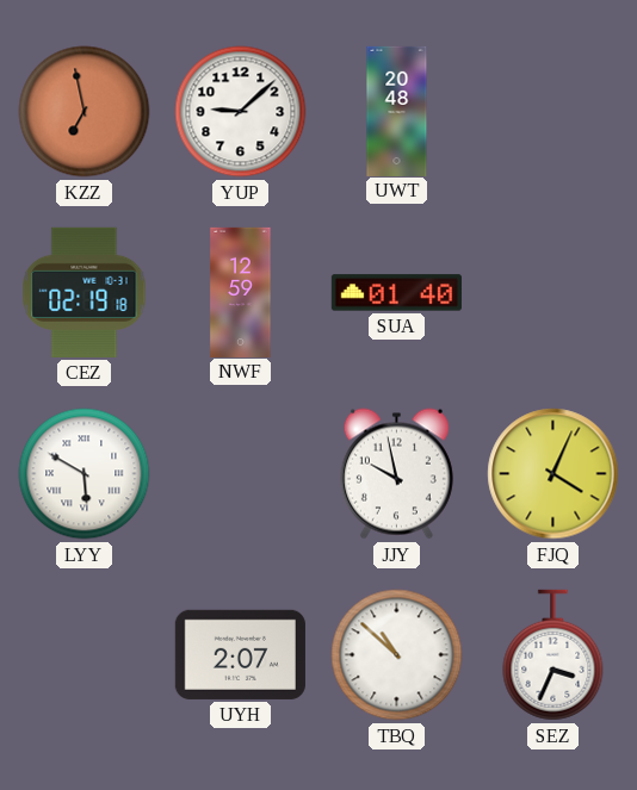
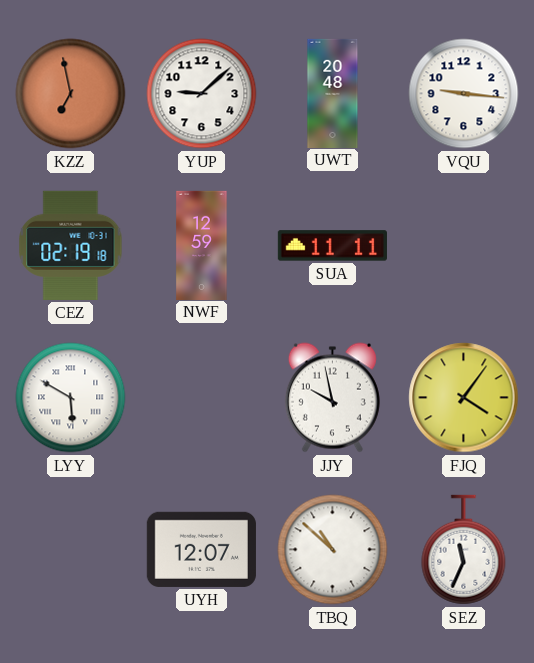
VQU: none -> 9:16 (464, 94)
SUA: 01:40 -> 11:11 (332, 246)
FJQ: 4:04 -> 4:06 (464, 398)
UYH: 2:07 -> 12:07 (201, 549)
SEZ: 3:34 -> 11:34 (464, 550)
